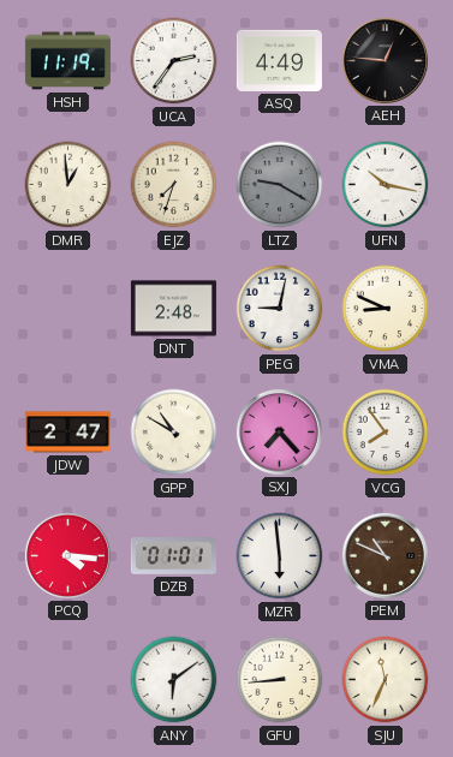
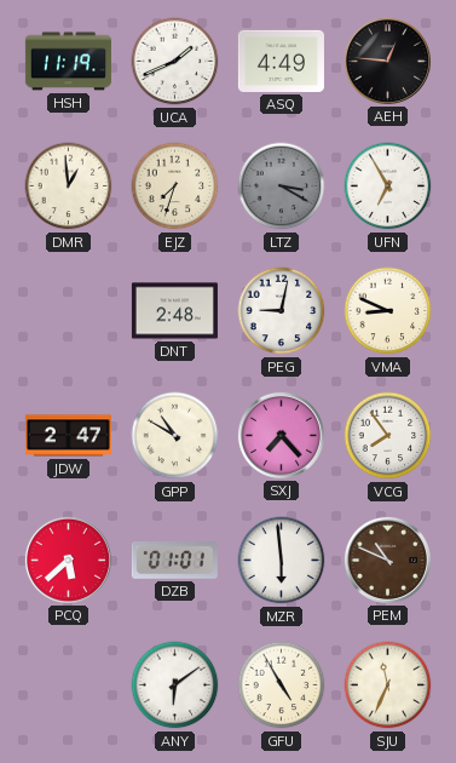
UCA: 2:36 -> 1:41 (175, 62)
LTZ: 9:20 -> 3:20 (282, 187)
UFN: 10:17 -> 6:55 (388, 187)
PCQ: 4:16 -> 5:38 (68, 560)
GFU: 8:44 -> 4:55 (282, 685)
